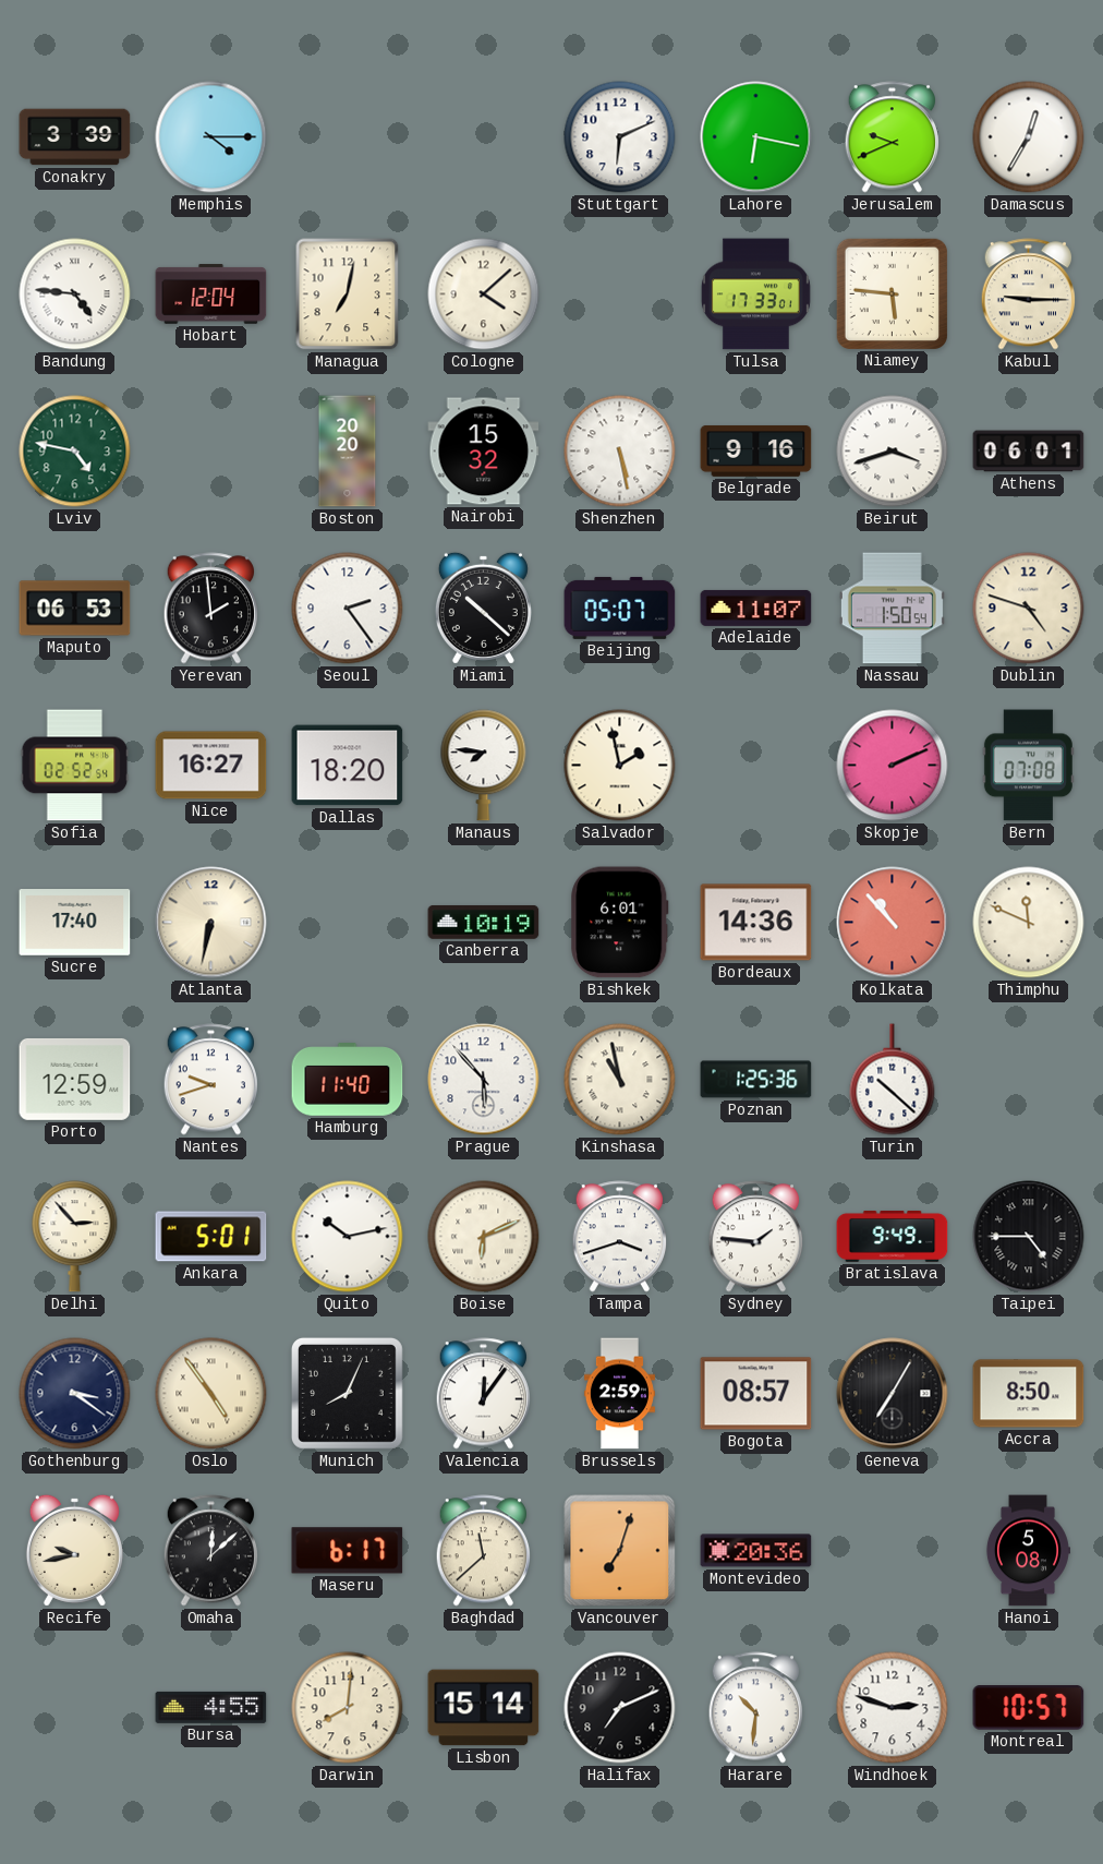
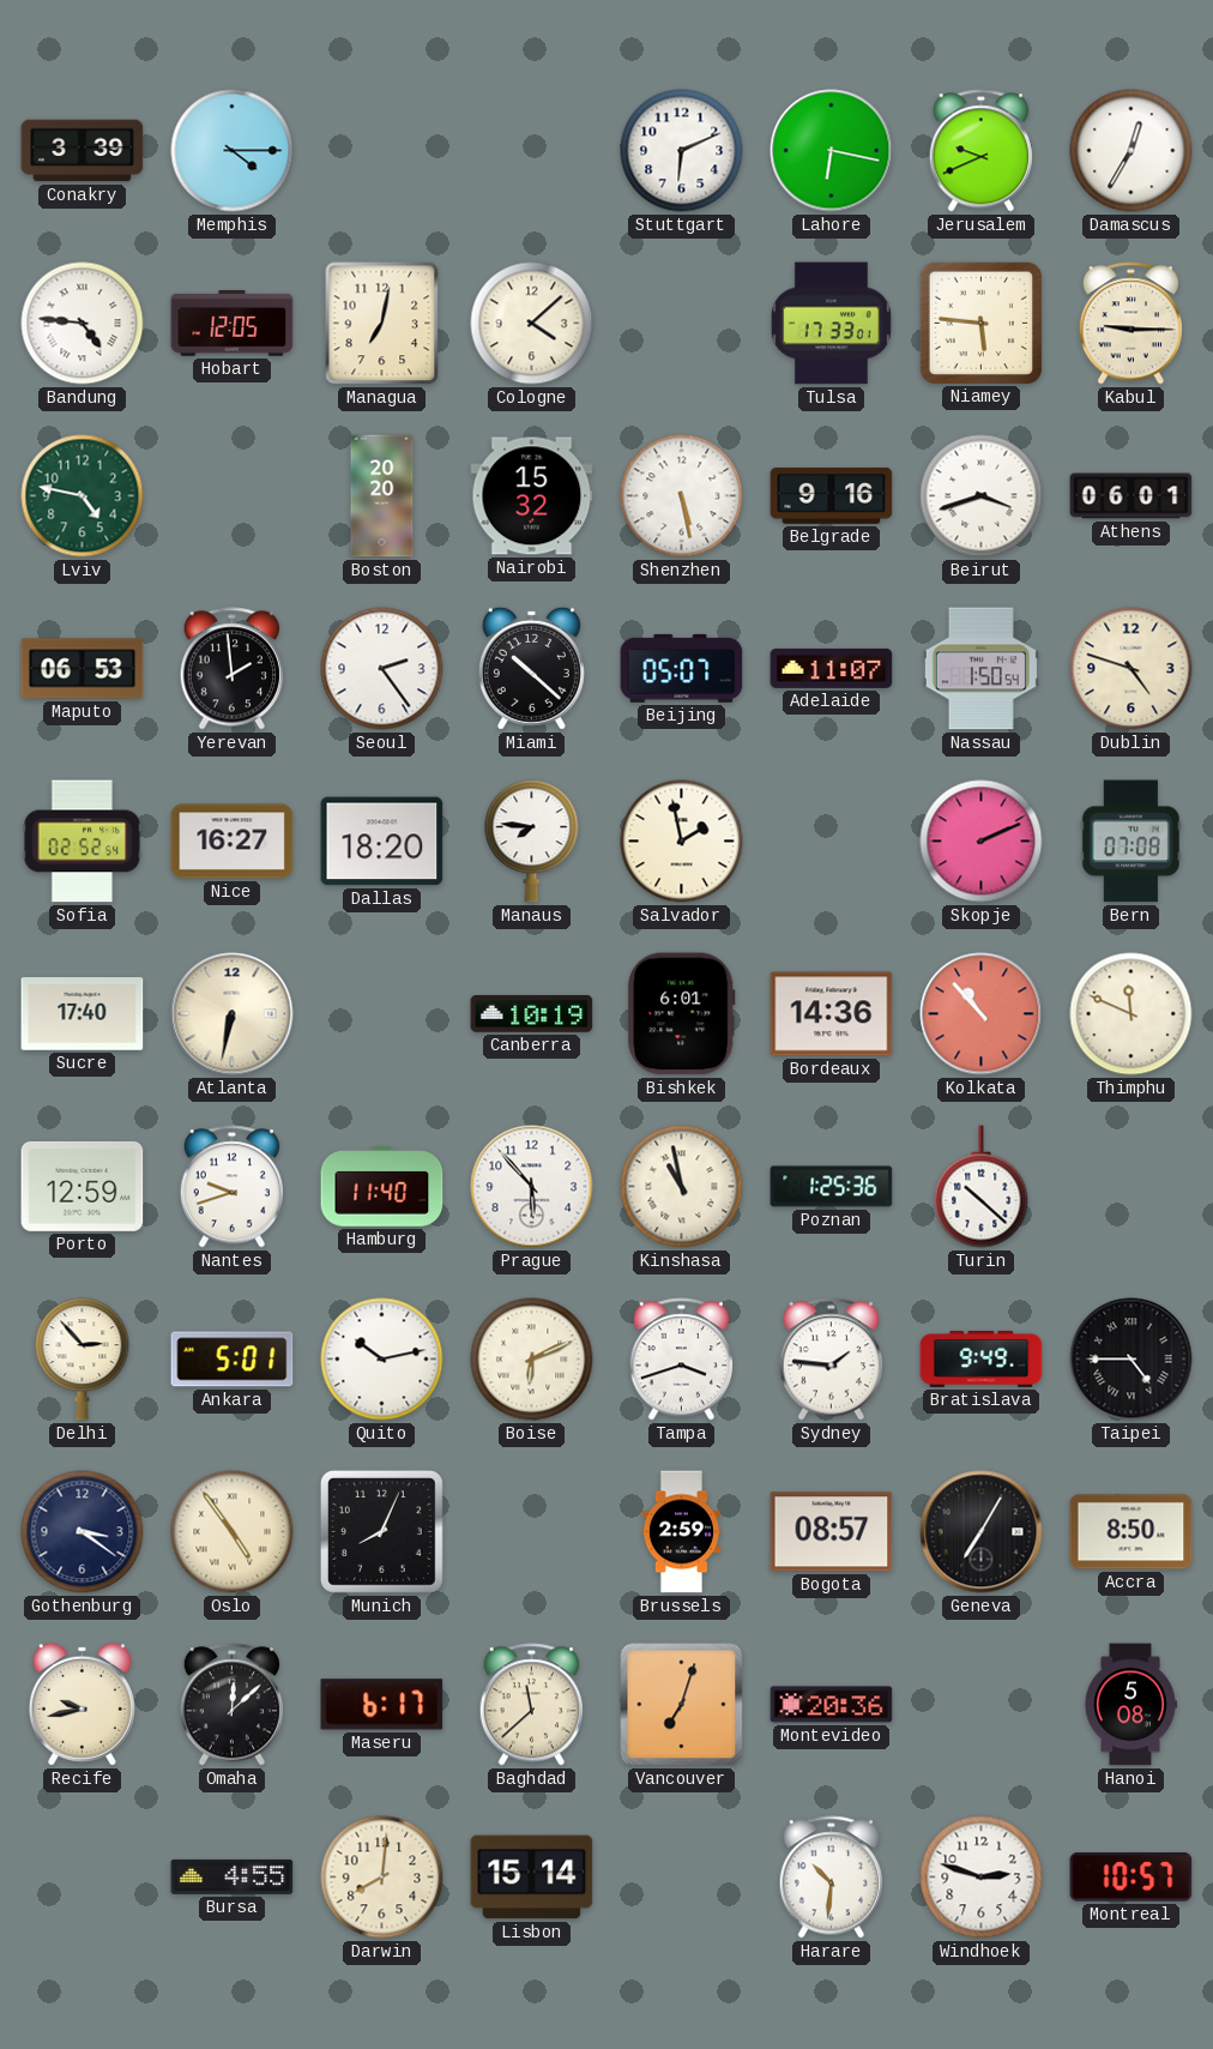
Hobart: 12:04 -> 12:05 (233, 324)
Valencia: 12:06 -> none (483, 1394)
Halifax: 7:11 -> none (620, 1708)
